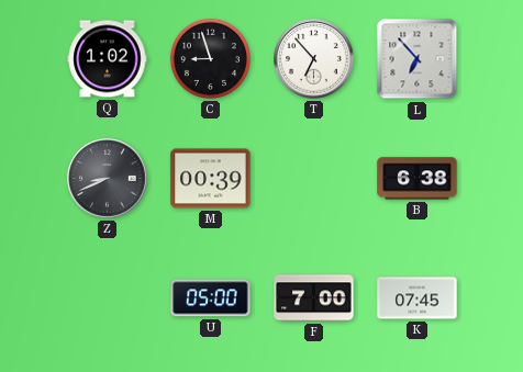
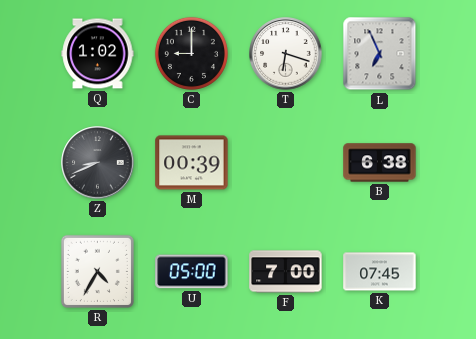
C: 8:57 -> 9:00 (191, 53)
T: 6:53 -> 6:18 (286, 54)
L: 6:53 -> 6:56 (380, 54)
R: none -> 4:35 (97, 271)
